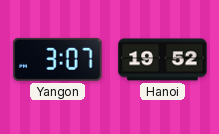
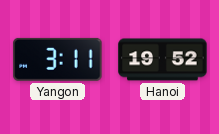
Yangon: 3:07 -> 3:11 (58, 59)
